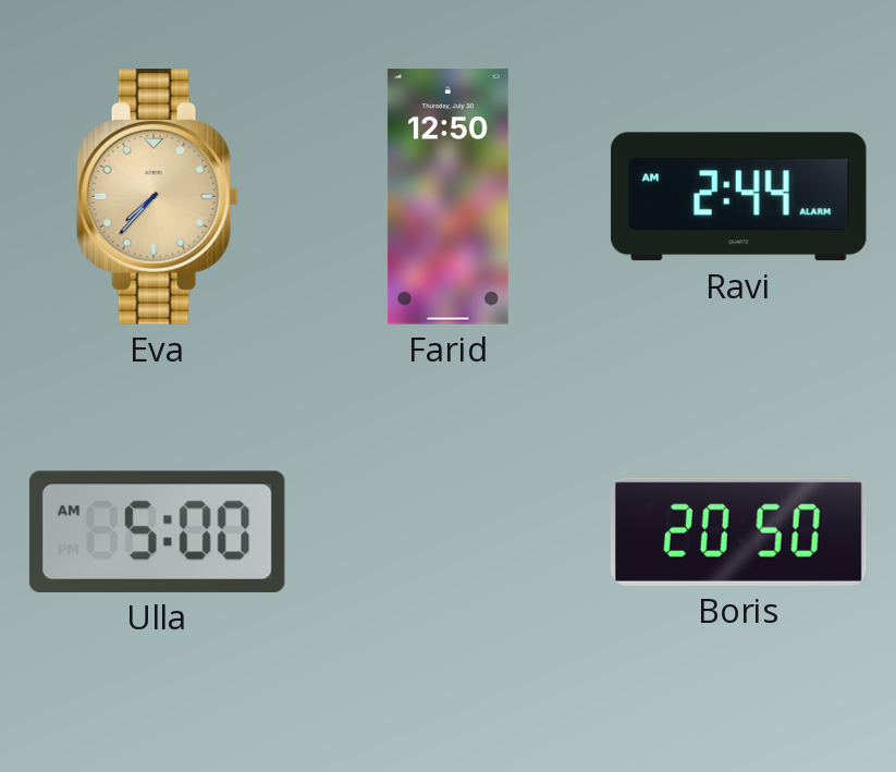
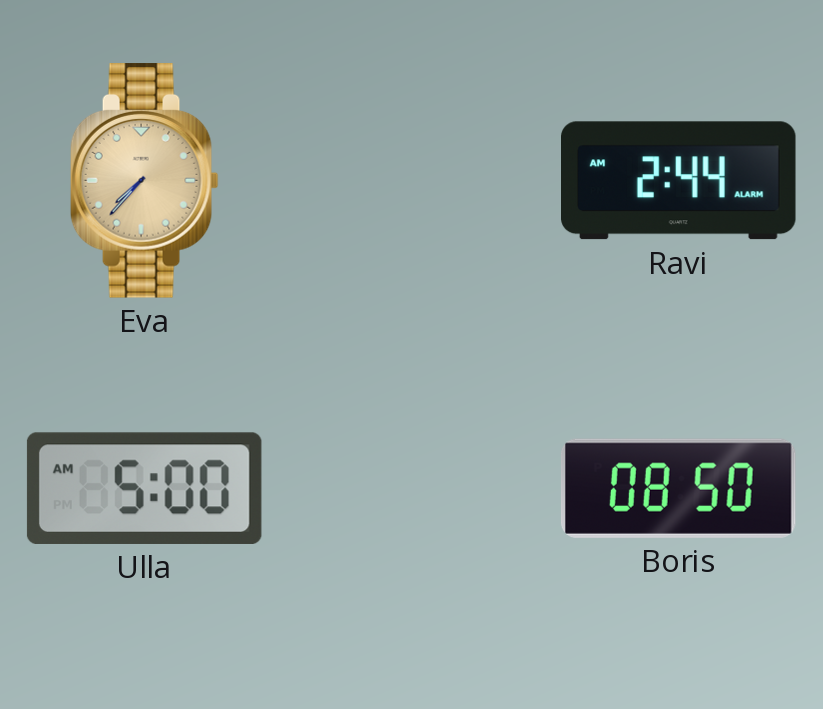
Farid: 12:50 -> none (447, 197)
Boris: 20:50 -> 08:50 (678, 488)
